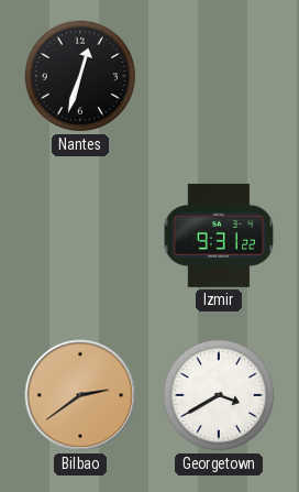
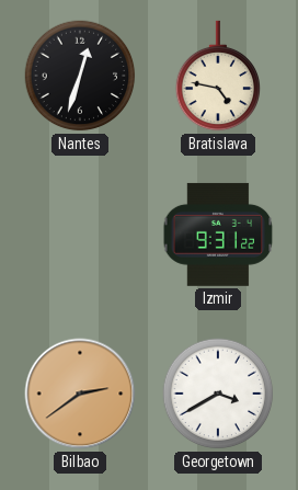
Bratislava: none -> 4:47 (217, 76)
